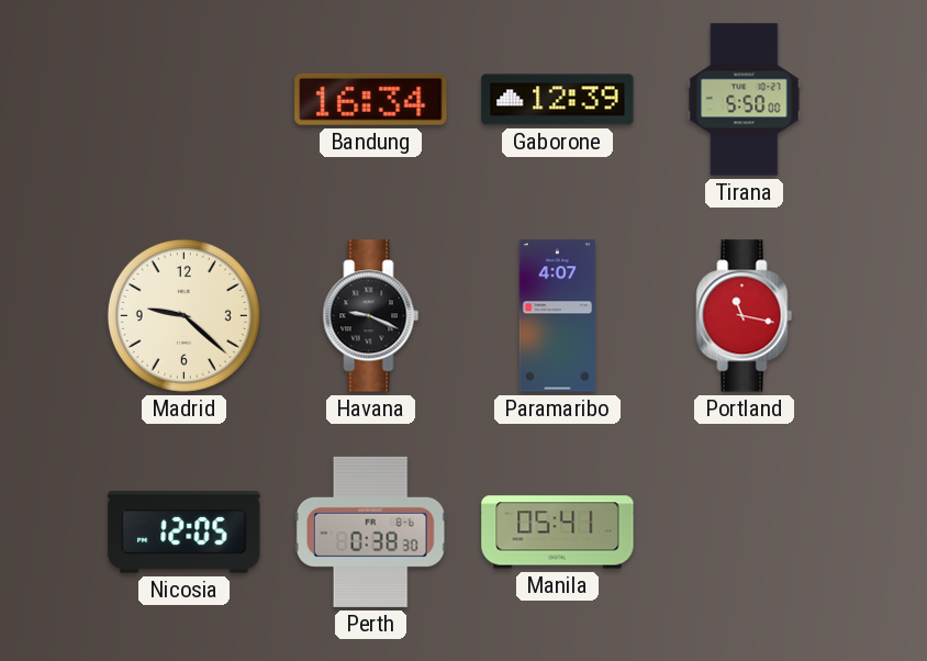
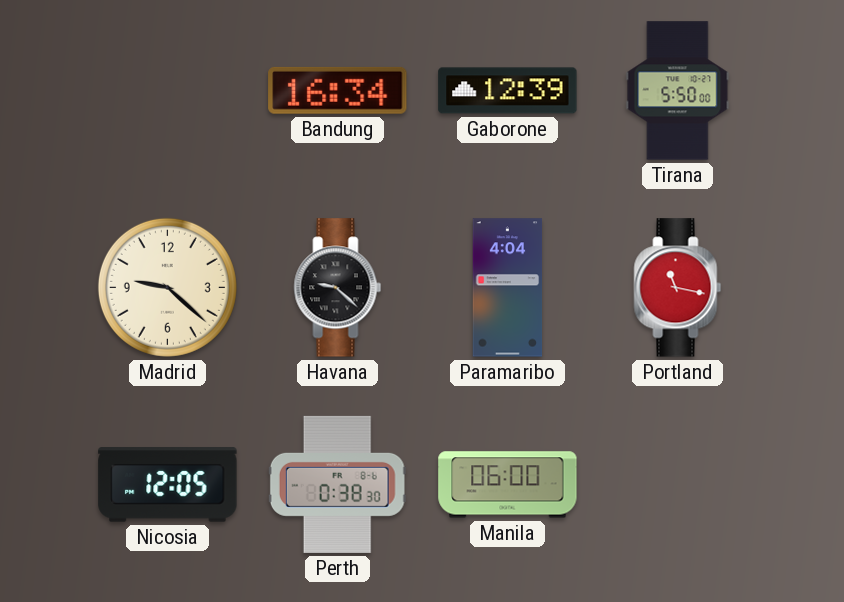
Havana: 9:19 -> 9:22 (338, 288)
Paramaribo: 4:07 -> 4:04 (508, 288)
Manila: 05:41 -> 06:00 (508, 485)
